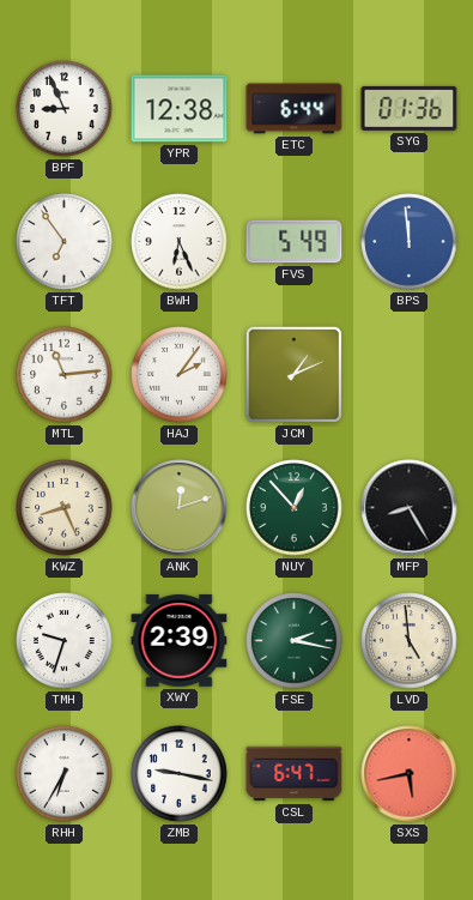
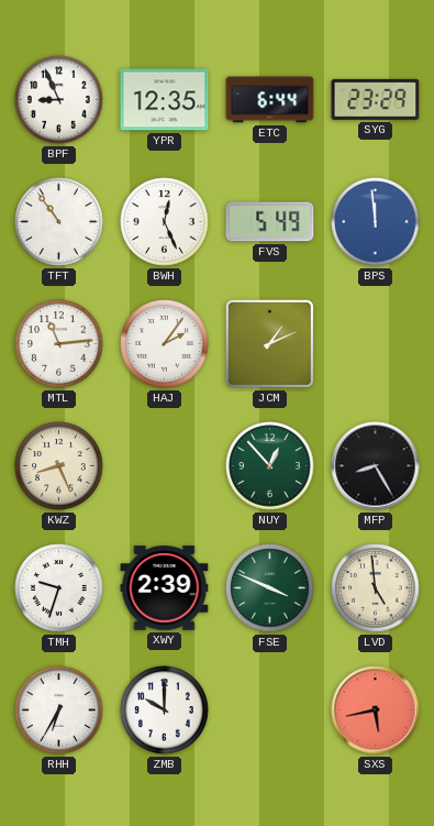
YPR: 12:38 -> 12:35 (165, 100)
SYG: 01:36 -> 23:29 (376, 99)
TFT: 6:54 -> 10:54 (59, 222)
BWH: 6:26 -> 12:26 (165, 222)
ANK: 12:12 -> none (180, 508)
FSE: 2:17 -> 3:49 (270, 588)
ZMB: 9:17 -> 10:00 (165, 711)
CSL: 6:47 -> none (295, 774)
